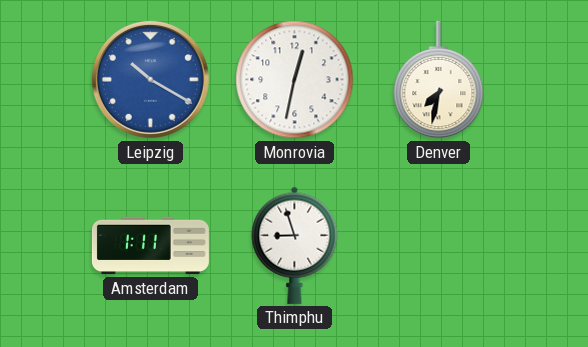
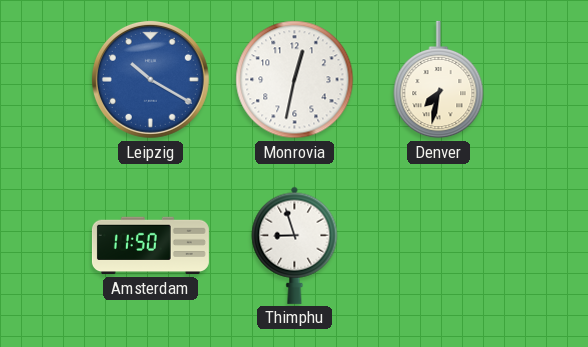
Amsterdam: 1:11 -> 11:50 (150, 246)
